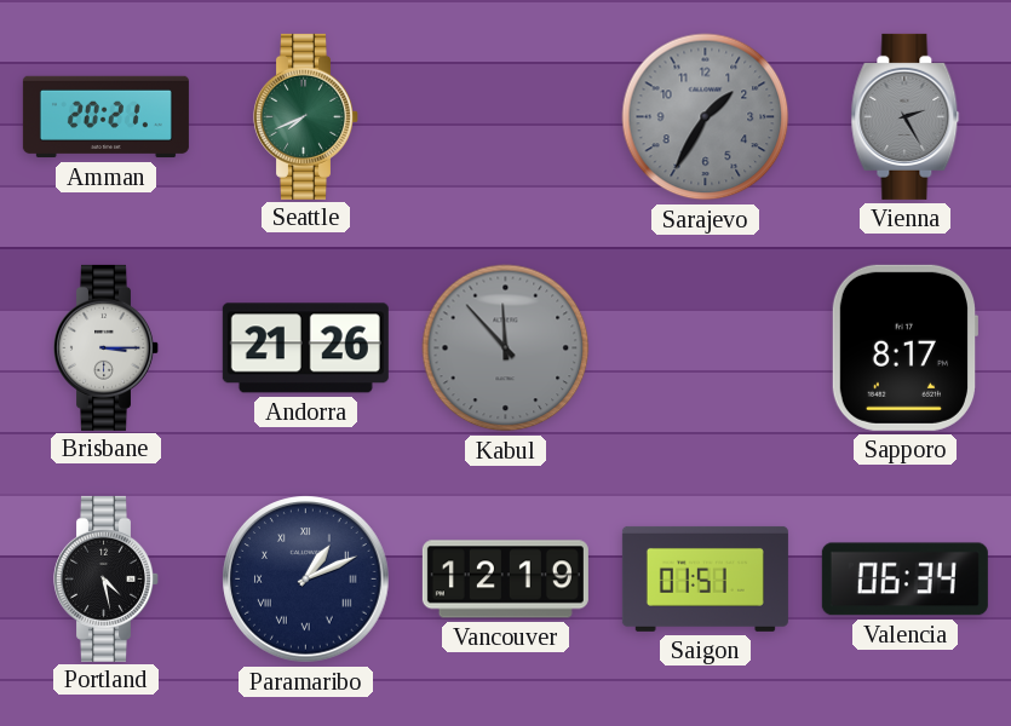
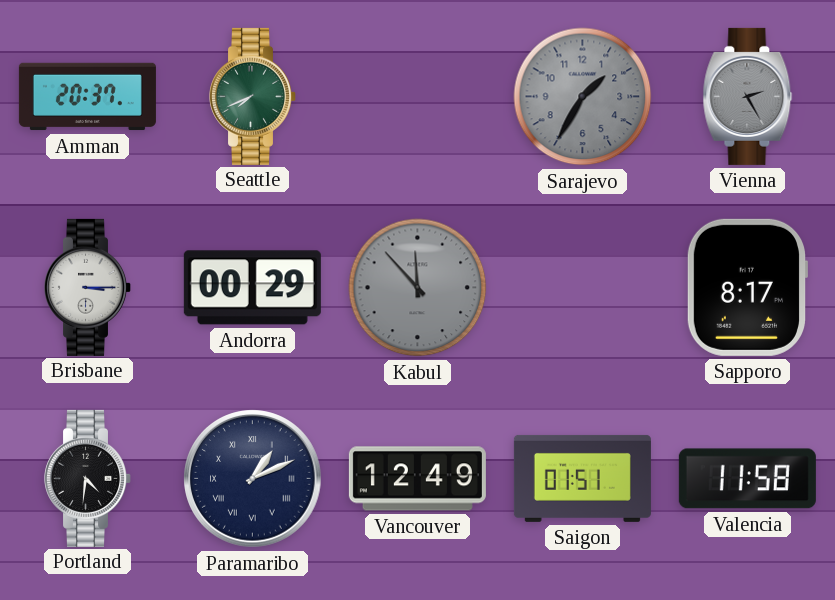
Amman: 20:21 -> 20:37 (87, 97)
Andorra: 21:26 -> 00:29 (252, 288)
Portland: 4:28 -> 4:31 (88, 478)
Vancouver: 12:19 -> 12:49 (417, 479)
Valencia: 06:34 -> 11:58 (747, 479)
